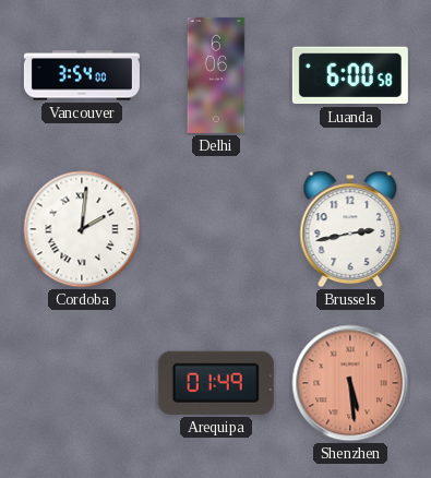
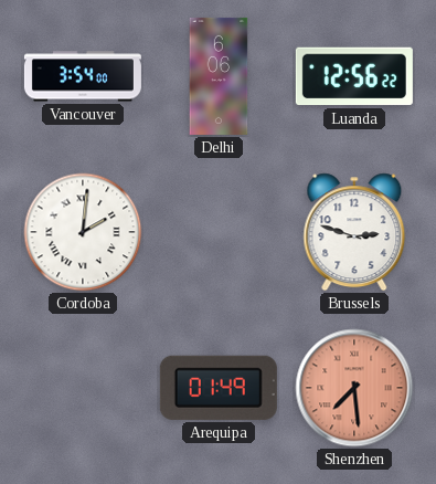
Luanda: 6:00 -> 12:56 (354, 76)
Brussels: 2:43 -> 2:48 (354, 232)
Shenzhen: 5:29 -> 7:29 (354, 388)
